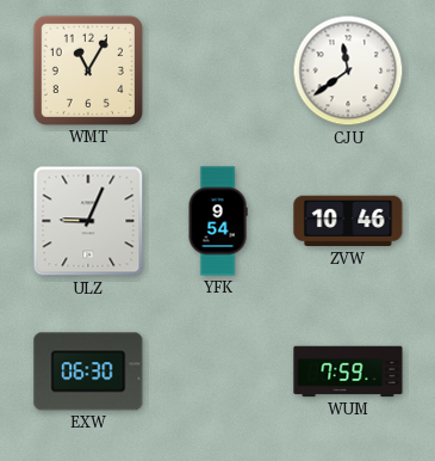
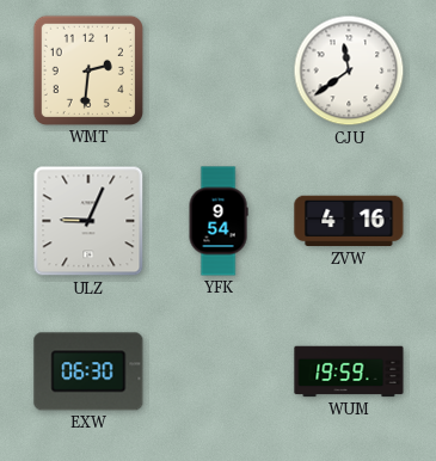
WMT: 11:05 -> 2:31 (88, 70)
ZVW: 10:46 -> 4:16 (349, 221)
WUM: 7:59 -> 19:59 (349, 371)
